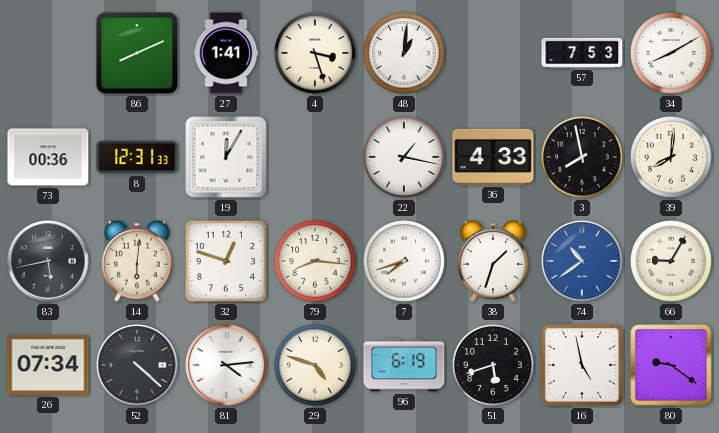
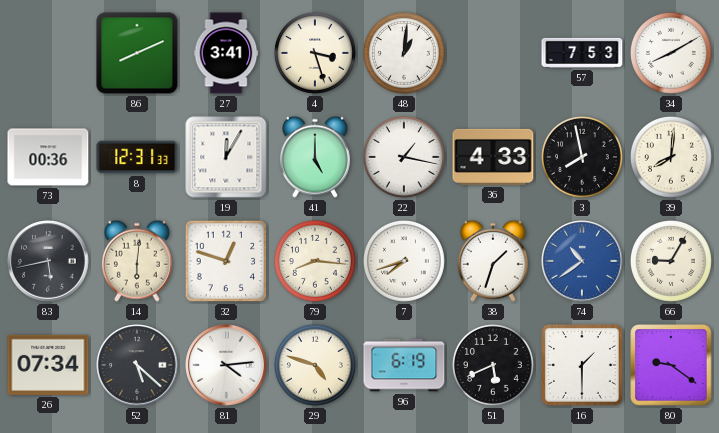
27: 1:41 -> 3:41 (226, 53)
41: none -> 5:00 (315, 157)
52: 4:22 -> 5:22 (137, 365)
51: 5:42 -> 5:41 (493, 365)
16: 4:58 -> 1:30 (582, 365)
